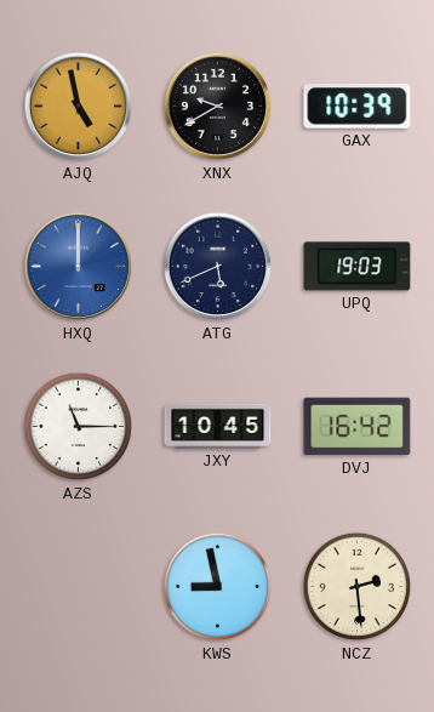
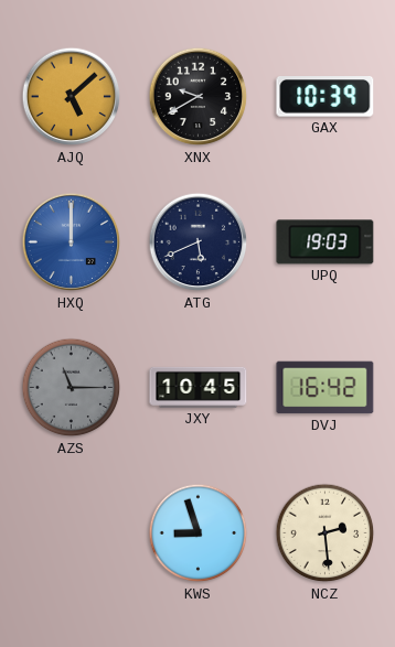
AJQ: 4:58 -> 5:08 (72, 97)
AZS dial: white -> grey (72, 388)
KWS: 8:58 -> 8:57 (199, 533)
